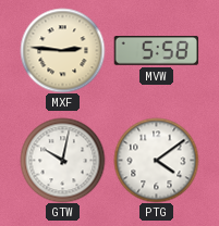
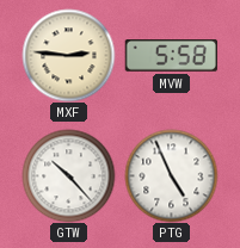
GTW: 10:02 -> 10:23 (68, 175)
PTG: 4:09 -> 4:56 (171, 175)
